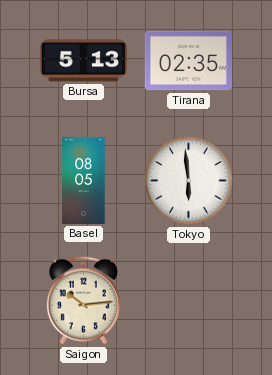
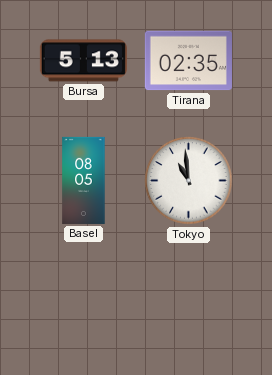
Tokyo: 5:59 -> 10:59 (189, 181)
Saigon: 10:14 -> none (83, 301)
